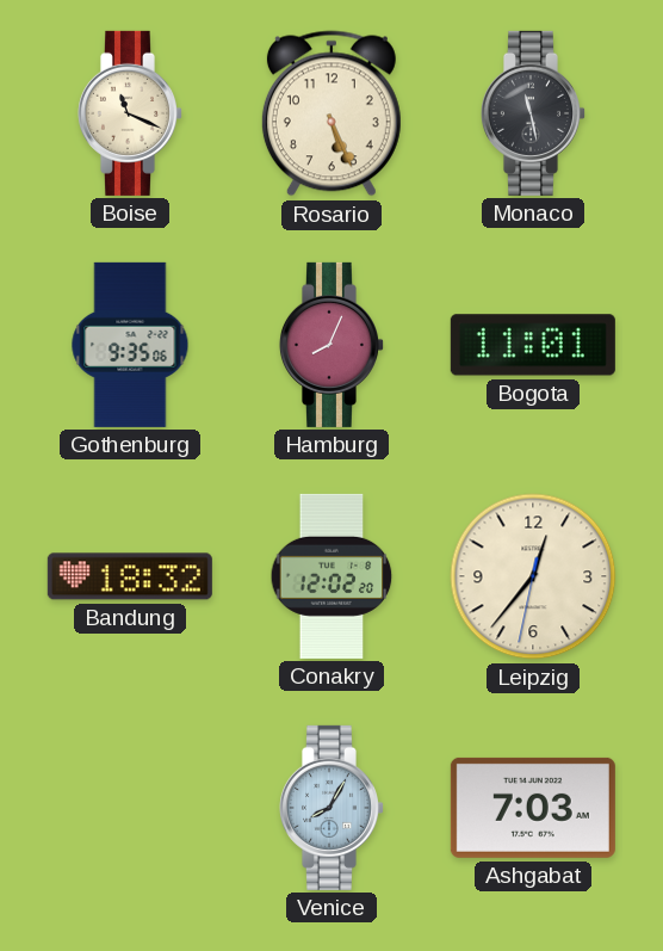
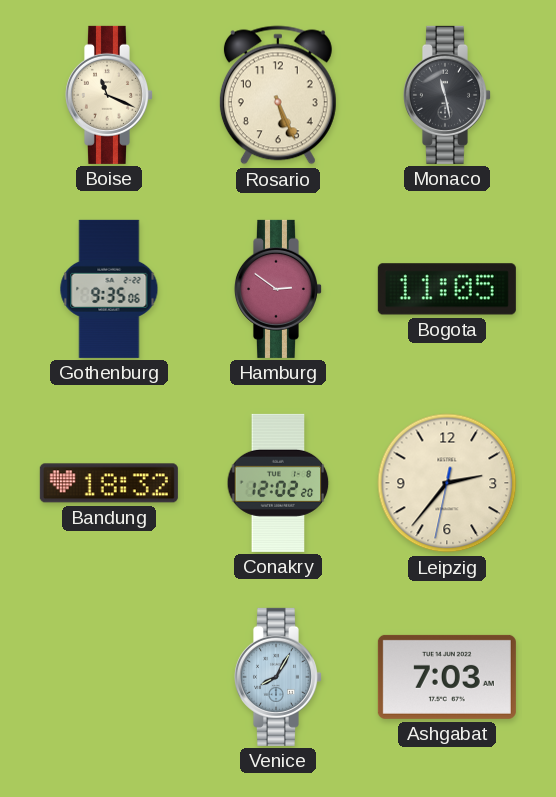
Hamburg: 8:04 -> 2:51 (277, 289)
Bogota: 11:01 -> 11:05 (447, 289)
Leipzig: 12:36 -> 2:36 (447, 483)
